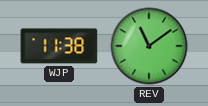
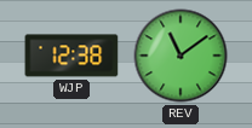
WJP: 11:38 -> 12:38 (71, 56)
